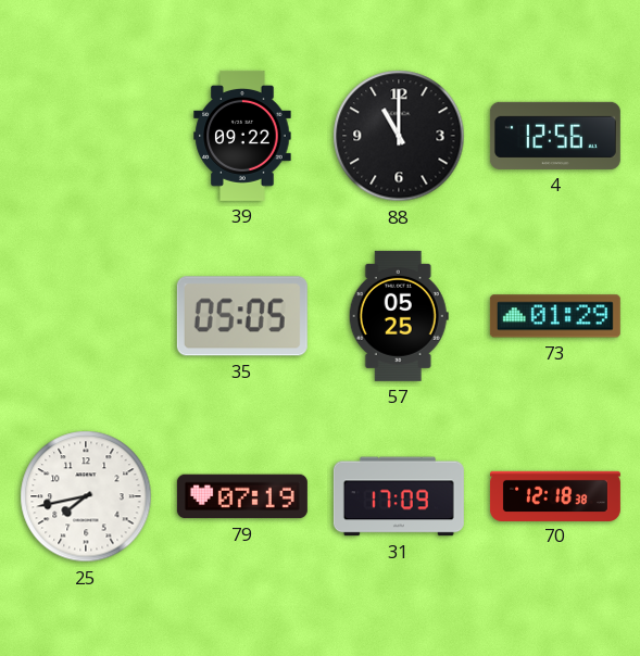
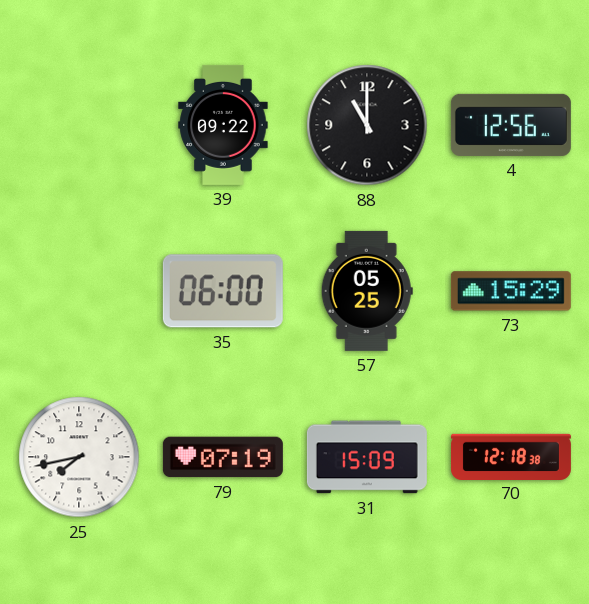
35: 05:05 -> 06:00 (223, 291)
73: 01:29 -> 15:29 (511, 291)
31: 17:09 -> 15:09 (367, 457)
